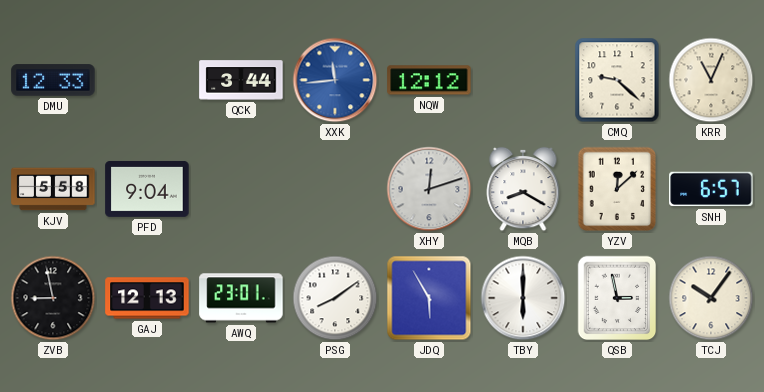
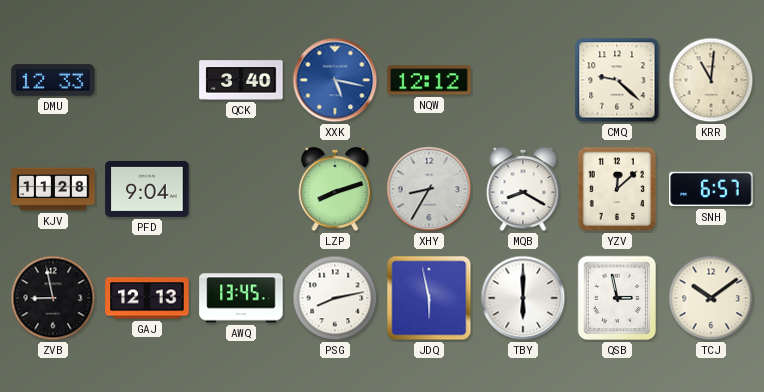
QCK: 3:44 -> 3:40 (241, 80)
XXK: 11:44 -> 5:17 (335, 80)
KRR: 11:04 -> 11:01 (711, 80)
KJV: 5:58 -> 11:28 (53, 189)
LZP: none -> 8:12 (335, 189)
XHY: 12:12 -> 8:35 (429, 189)
AWQ: 23:01 -> 13:45 (241, 298)
PSG: 8:09 -> 8:13 (335, 298)
JDQ: 5:55 -> 5:58 (429, 298)
TCJ: 10:06 -> 10:09 (711, 298)
